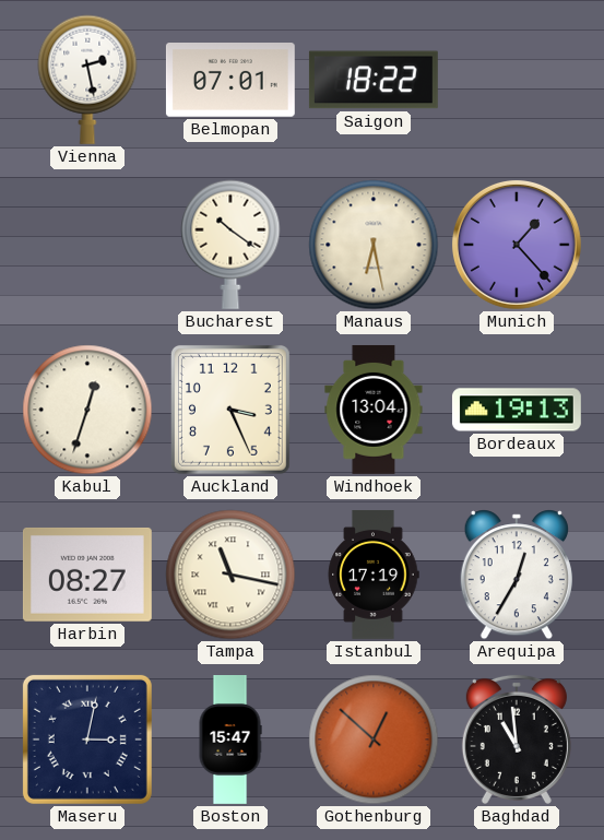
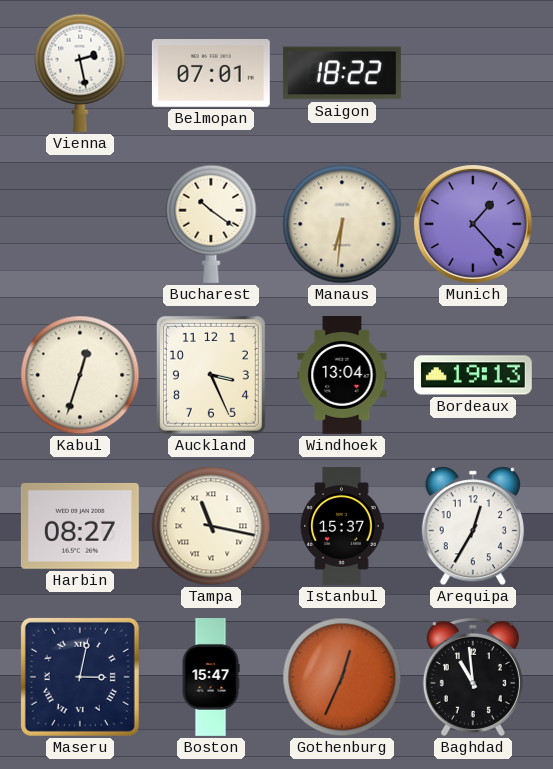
Manaus: 6:28 -> 6:31 (342, 224)
Istanbul: 17:19 -> 15:37 (342, 527)
Gothenburg: 12:52 -> 12:34 (342, 677)
